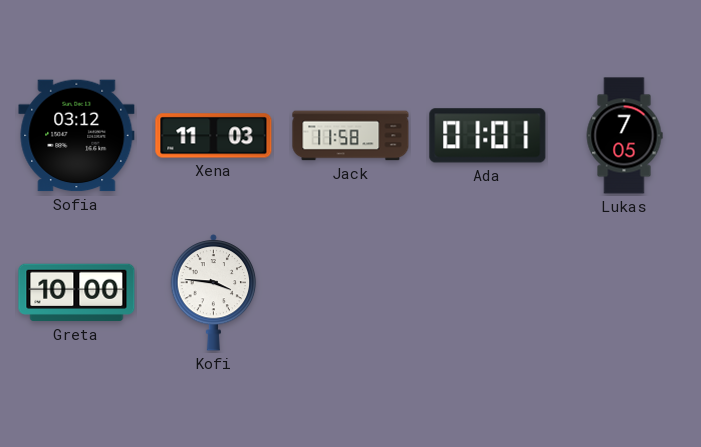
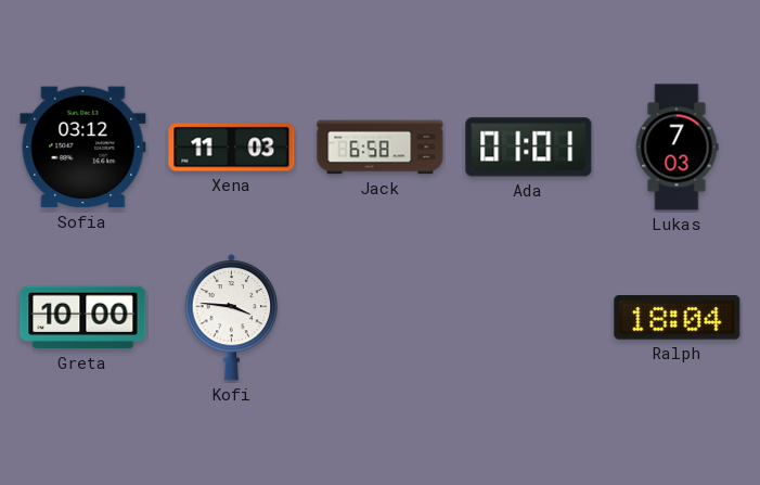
Jack: 11:58 -> 6:58 (381, 148)
Lukas: 7:05 -> 7:03 (677, 148)
Ralph: none -> 18:04 (678, 318)
